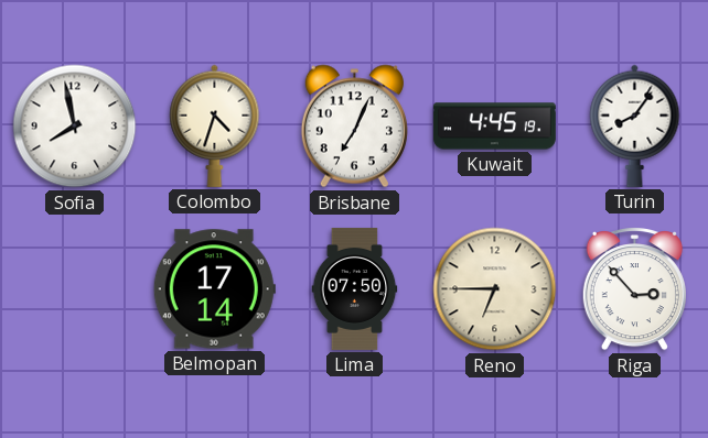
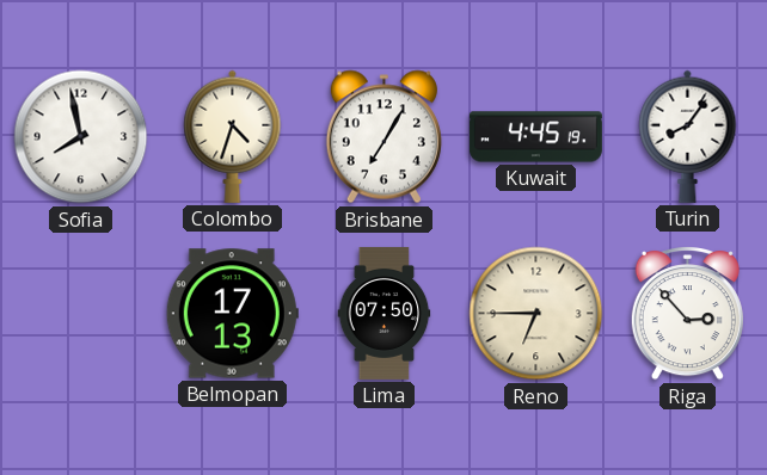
Brisbane: 7:04 -> 7:05 (383, 137)
Belmopan: 17:14 -> 17:13 (232, 314)
